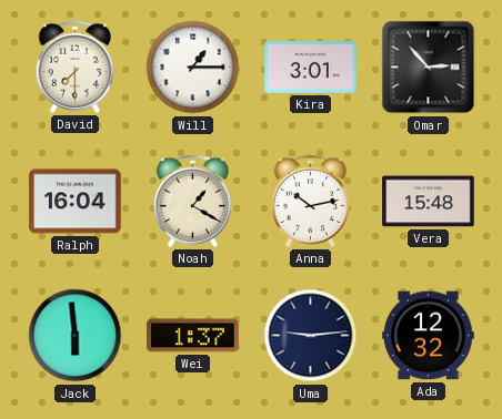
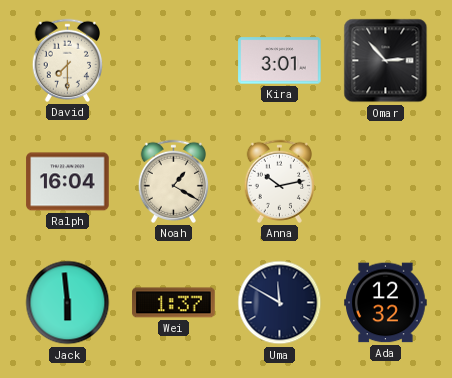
Will: 1:15 -> none (193, 68)
Vera: 15:48 -> none (429, 202)
Uma: 9:14 -> 11:50 (280, 303)
